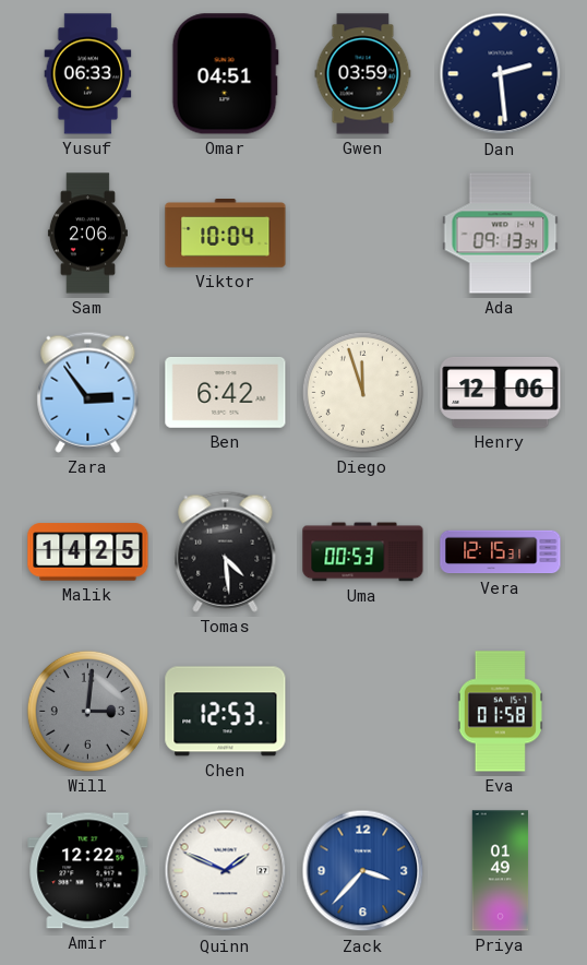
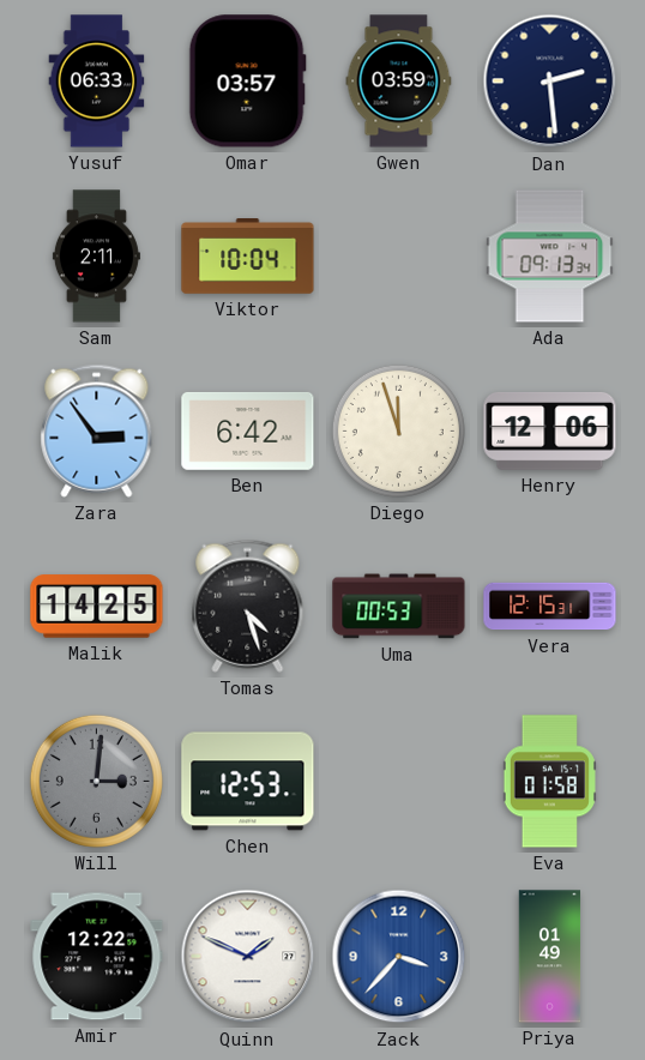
Omar: 04:51 -> 03:57 (247, 82)
Sam: 2:06 -> 2:11 (96, 257)
Tomas: 4:29 -> 4:27 (248, 606)
